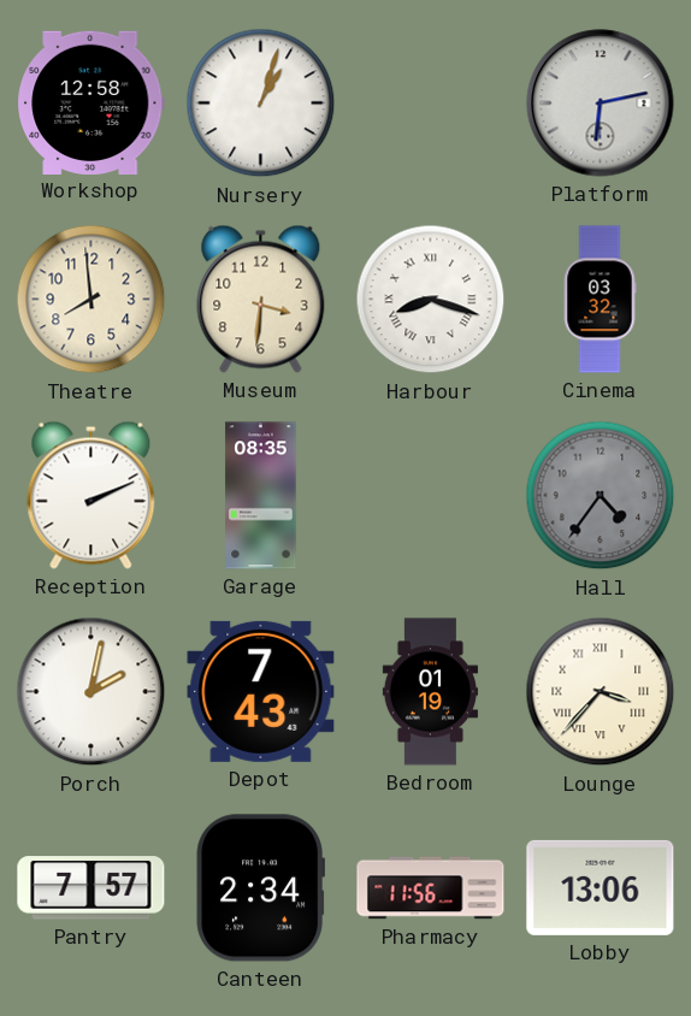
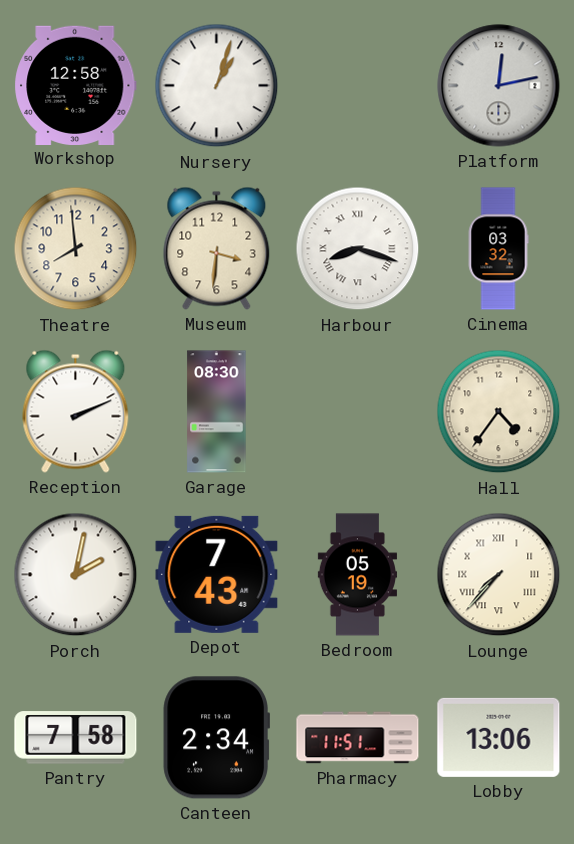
Platform: 6:13 -> 12:13 (499, 86)
Garage: 08:35 -> 08:30 (217, 412)
Hall dial: grey -> cream (499, 412)
Bedroom: 01:19 -> 05:19 (357, 575)
Lounge: 3:37 -> 7:37 (499, 575)
Pantry: 7:57 -> 7:58 (76, 738)
Pharmacy: 11:56 -> 11:51 (358, 738)
